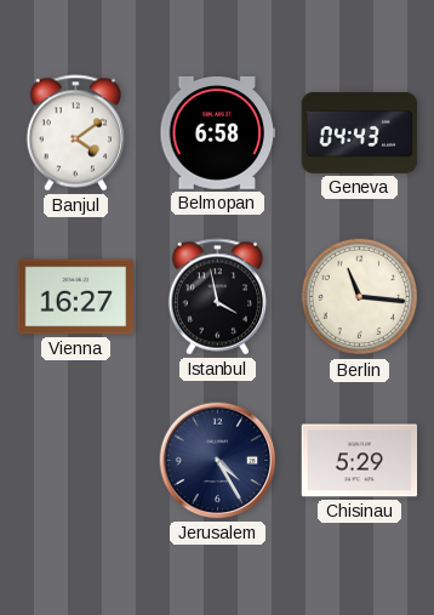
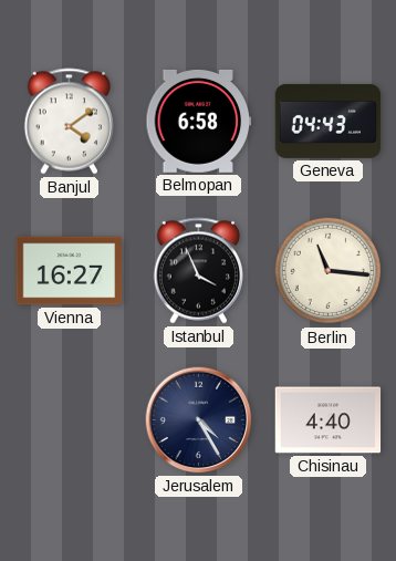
Istanbul: 3:58 -> 3:56 (198, 271)
Chisinau: 5:29 -> 4:40 (329, 420)
